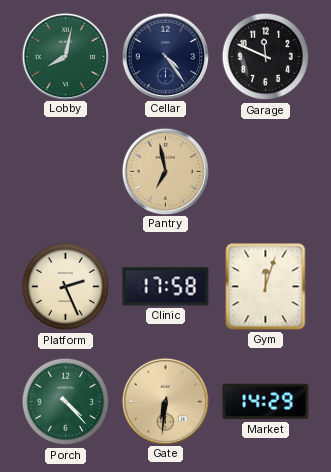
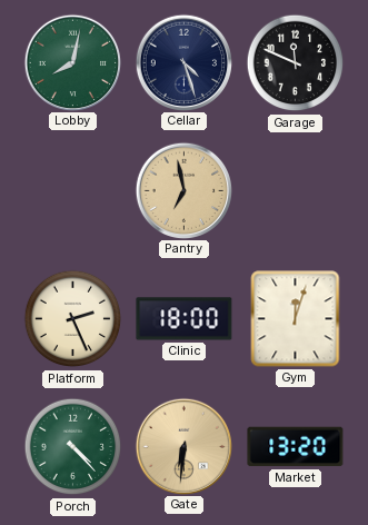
Cellar: 4:24 -> 4:27 (183, 62)
Clinic: 17:58 -> 18:00 (185, 319)
Market: 14:29 -> 13:20 (296, 447)
